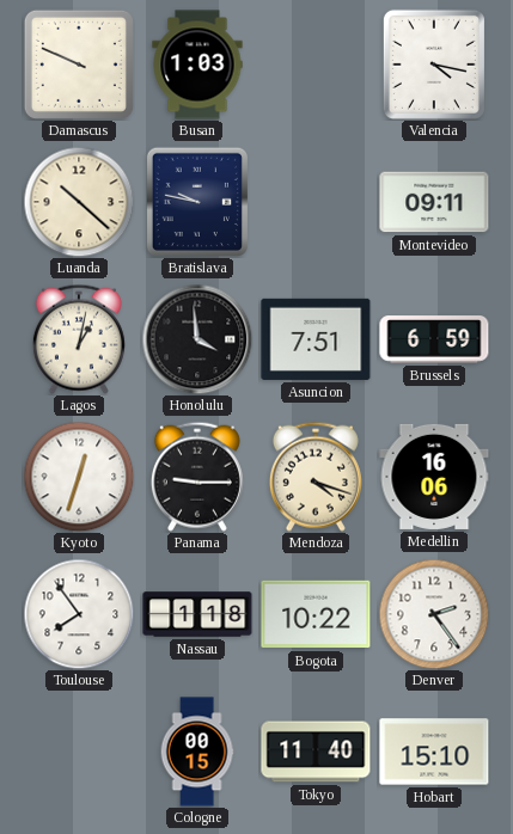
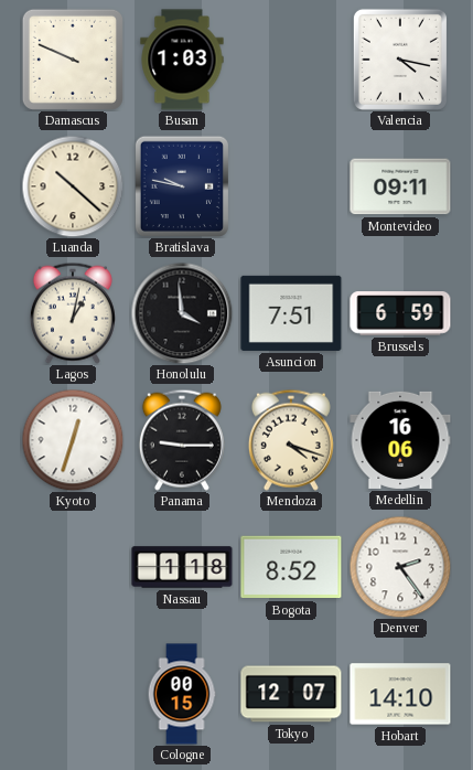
Toulouse: 7:54 -> none (79, 614)
Bogota: 10:22 -> 8:52 (291, 567)
Tokyo: 11:40 -> 12:07 (291, 694)
Hobart: 15:10 -> 14:10 (400, 694)
